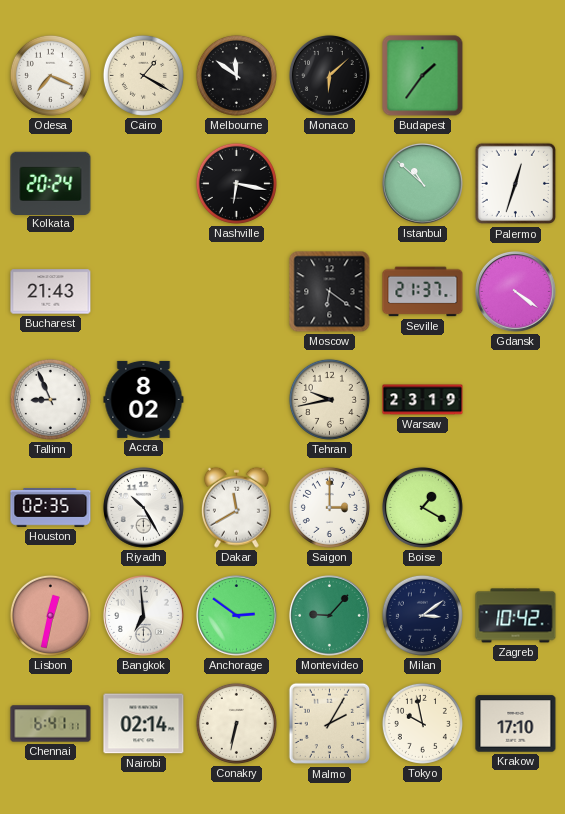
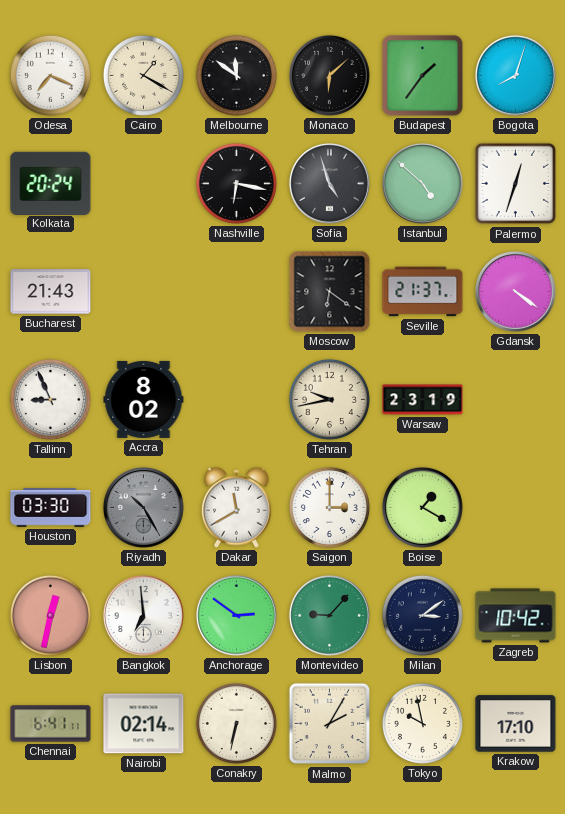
Bogota: none -> 8:03 (516, 76)
Sofia: none -> 4:57 (330, 184)
Istanbul: 10:52 -> 4:52 (423, 184)
Houston: 02:35 -> 03:30 (51, 508)
Riyadh dial: white -> grey (144, 508)
